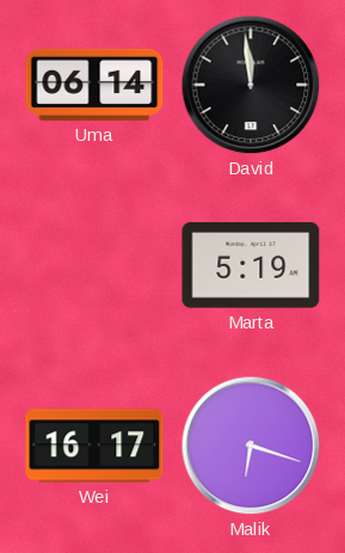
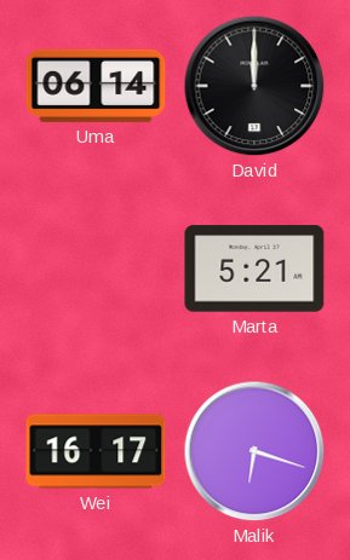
David: 11:59 -> 12:00 (254, 86)
Marta: 5:19 -> 5:21 (254, 269)
